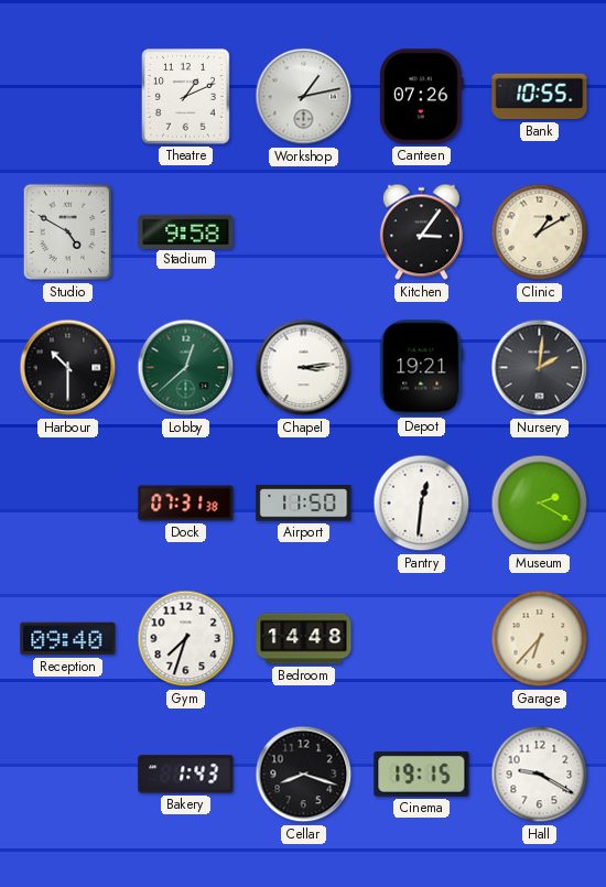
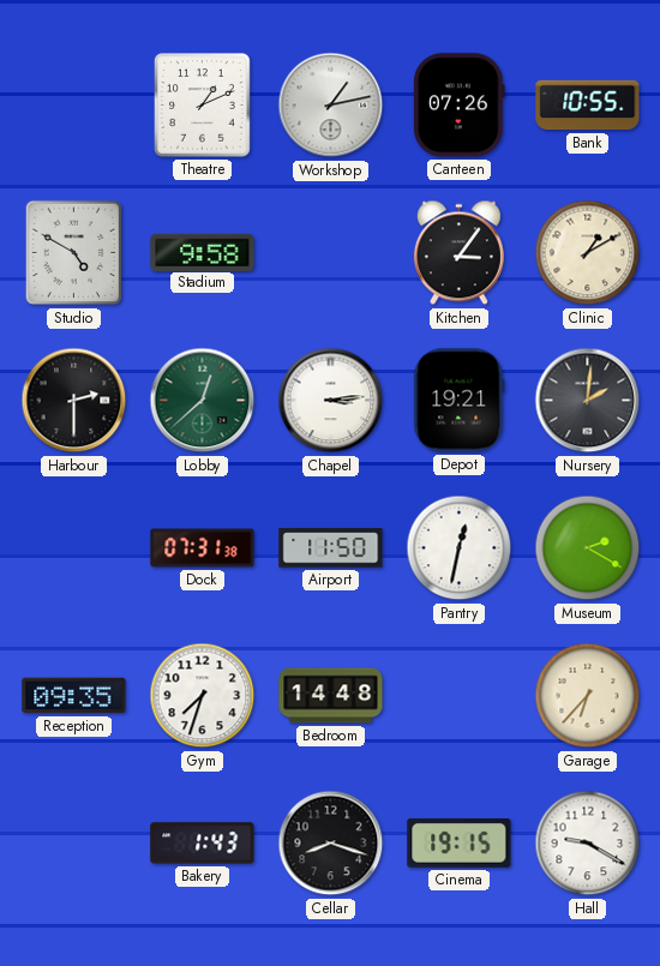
Harbour: 10:30 -> 2:30 (74, 401)
Pantry: 12:31 -> 12:32 (460, 548)
Reception: 09:40 -> 09:35 (74, 696)
